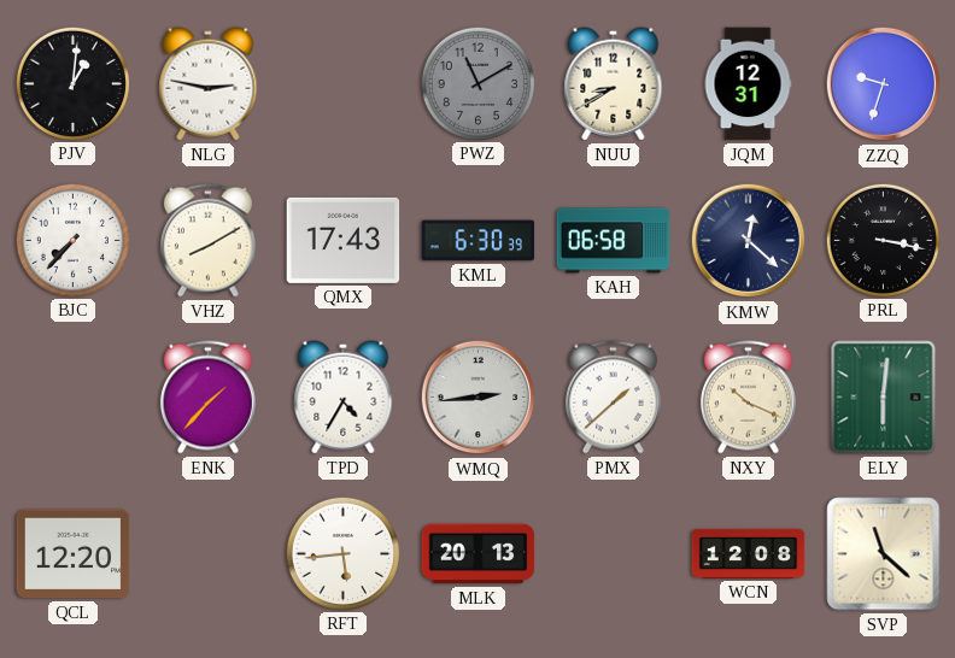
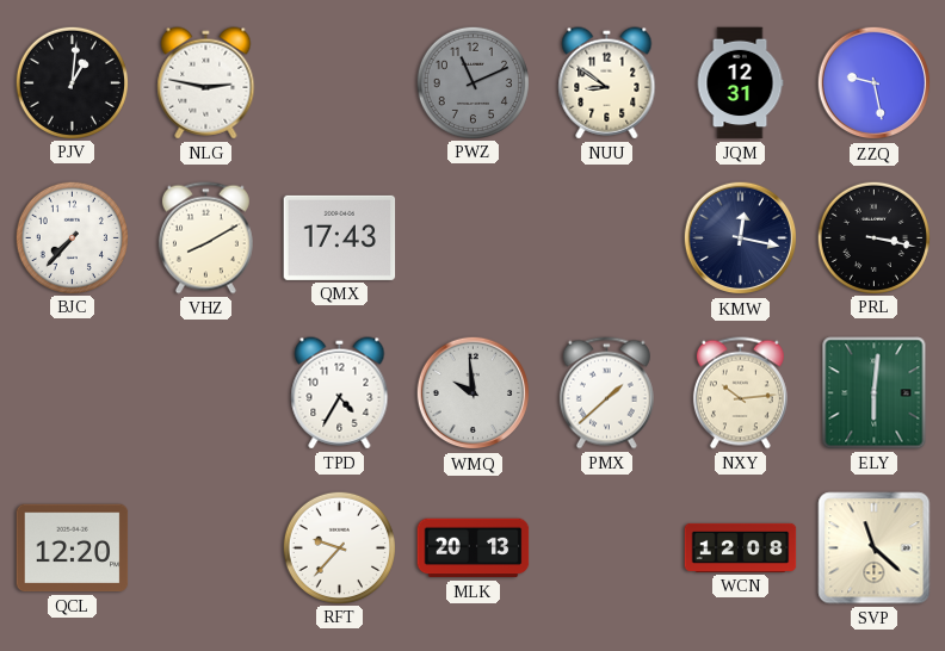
PWZ: 11:10 -> 11:11 (472, 82)
NUU: 8:40 -> 8:51 (607, 83)
ZZQ: 9:33 -> 9:28 (875, 83)
KML: 6:30 -> none (479, 241)
KAH: 06:58 -> none (614, 241)
KMW: 12:22 -> 12:17 (741, 238)
ENK: 1:37 -> none (207, 398)
WMQ: 2:44 -> 9:59 (474, 393)
NXY: 10:19 -> 10:14 (740, 393)
RFT: 5:44 -> 9:37 (339, 547)
